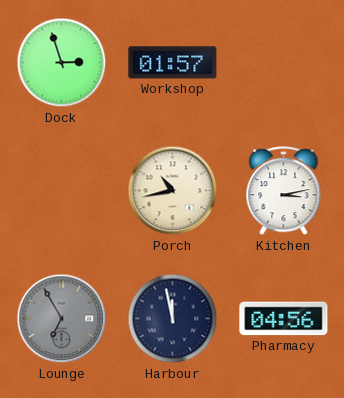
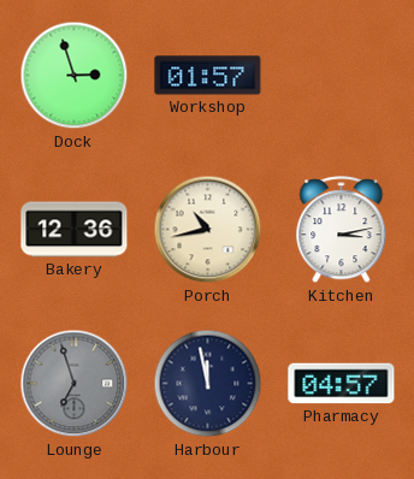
Bakery: none -> 12:36 (75, 230)
Lounge: 6:55 -> 6:57 (75, 384)
Pharmacy: 04:56 -> 04:57 (342, 384)
